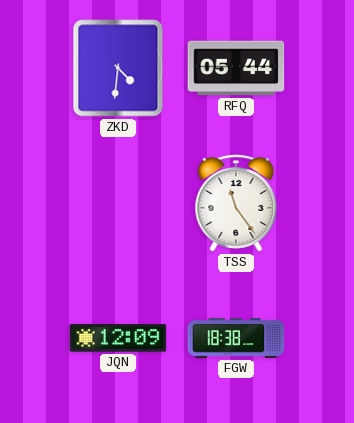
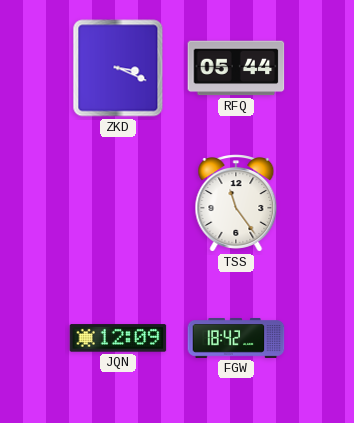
ZKD: 4:31 -> 3:19 (118, 68)
FGW: 18:38 -> 18:42 (236, 338)
